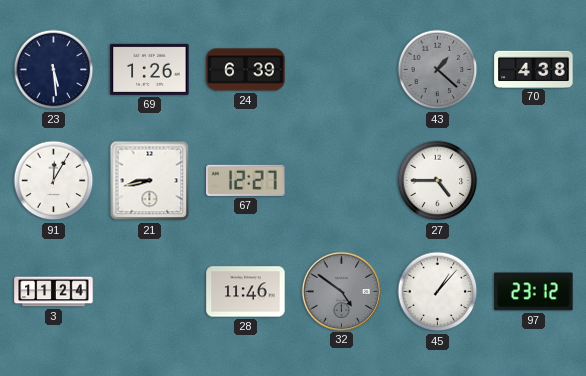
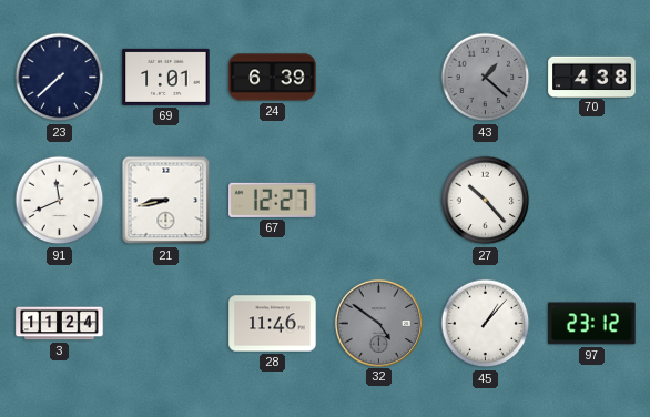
23: 5:29 -> 7:38 (60, 78)
69: 1:26 -> 1:01 (166, 77)
91: 12:05 -> 11:41 (60, 201)
27: 4:45 -> 10:23 (486, 201)
